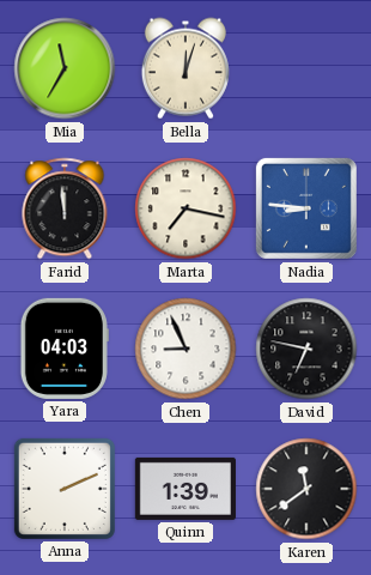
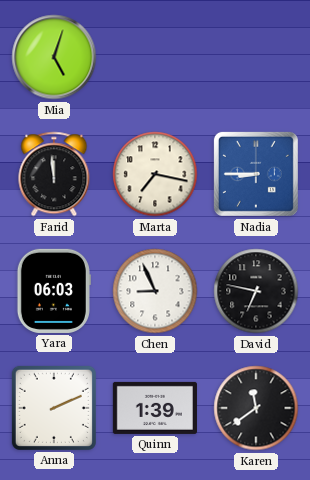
Mia: 11:35 -> 5:03 (54, 57)
Bella: 12:03 -> none (185, 68)
Nadia: 8:46 -> 8:45 (256, 174)
Yara: 04:03 -> 06:03 (54, 291)
